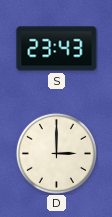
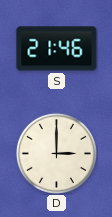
S: 23:43 -> 21:46 (57, 49)
